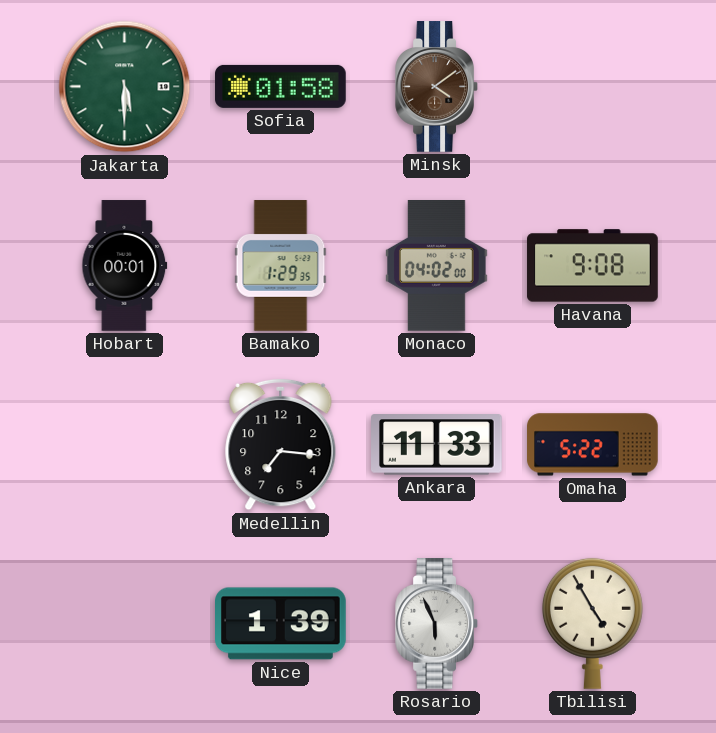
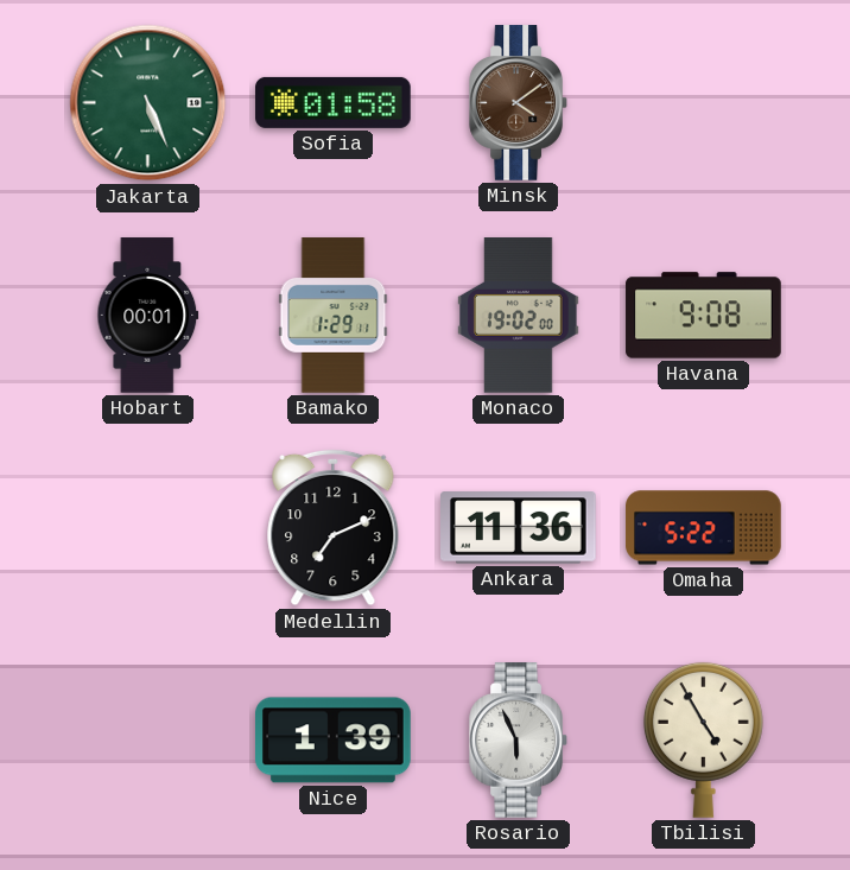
Jakarta: 5:30 -> 5:26 (148, 103)
Bamako: 1:29:35 -> 1:29:11 (334, 316)
Monaco: 04:02 -> 19:02 (519, 316)
Medellin: 7:16 -> 7:11 (334, 528)
Ankara: 11:33 -> 11:36 (519, 528)
